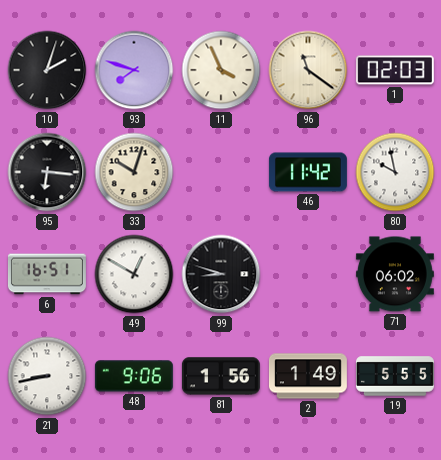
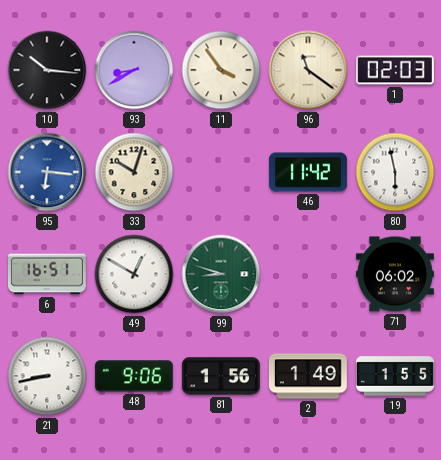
10: 2:03 -> 10:16 (47, 70)
93: 7:48 -> 8:40 (134, 70)
11: 3:56 -> 3:54 (221, 70)
95 dial: black -> blue (47, 172)
80: 9:58 -> 5:58 (395, 172)
99 dial: black -> green (221, 274)
19: 5:55 -> 1:55 (395, 376)
